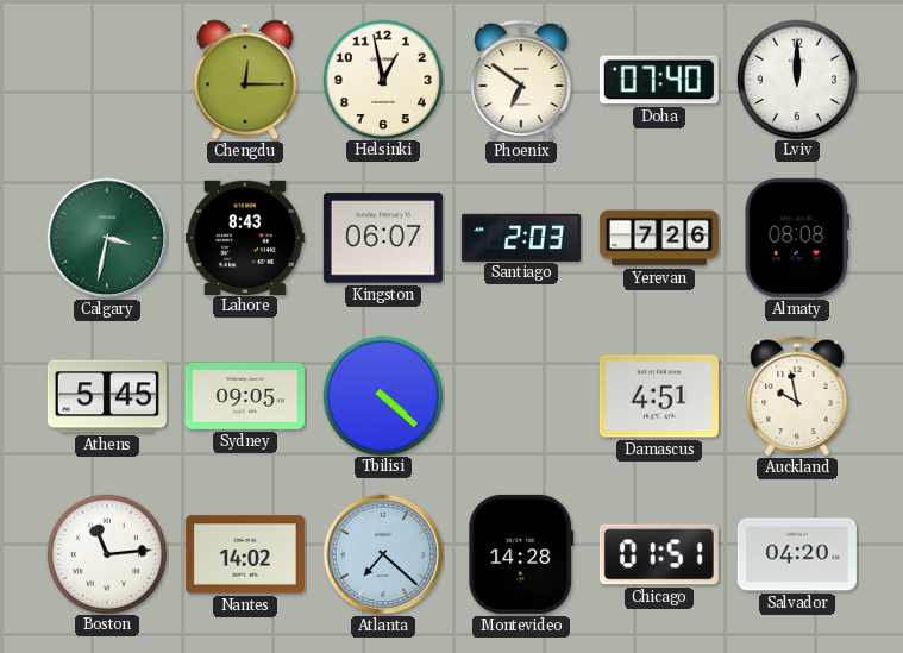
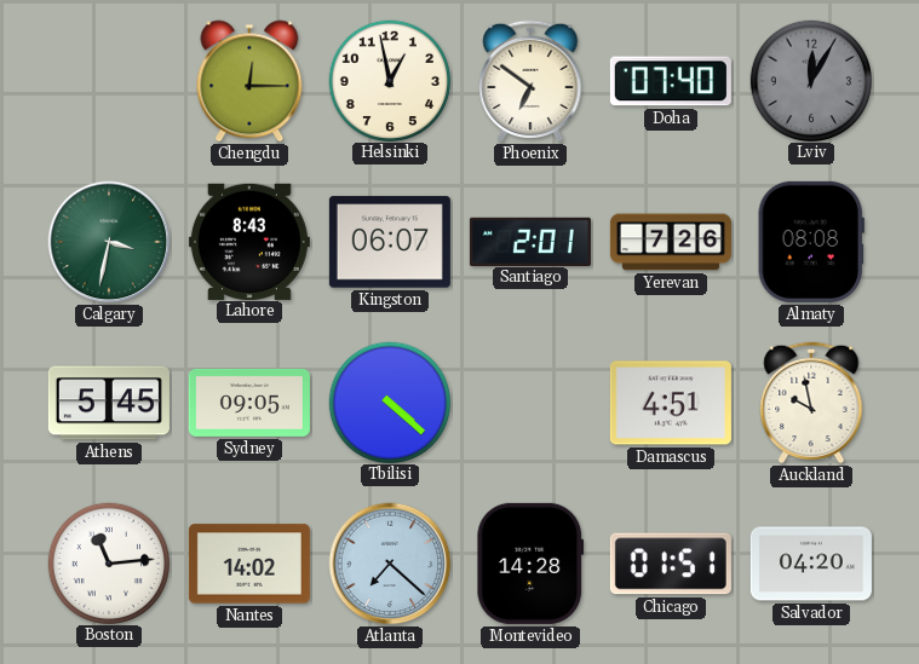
Lviv: 12:00 -> 12:05 (810, 80)
Lviv dial: white -> grey (810, 80)
Santiago: 2:03 -> 2:01 (530, 241)
